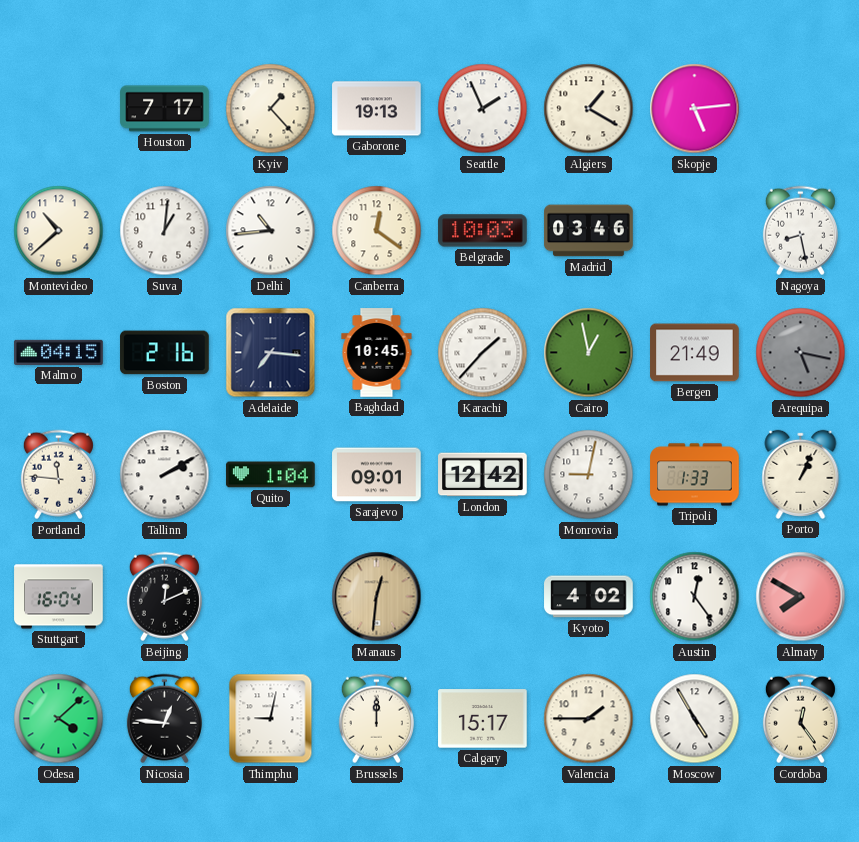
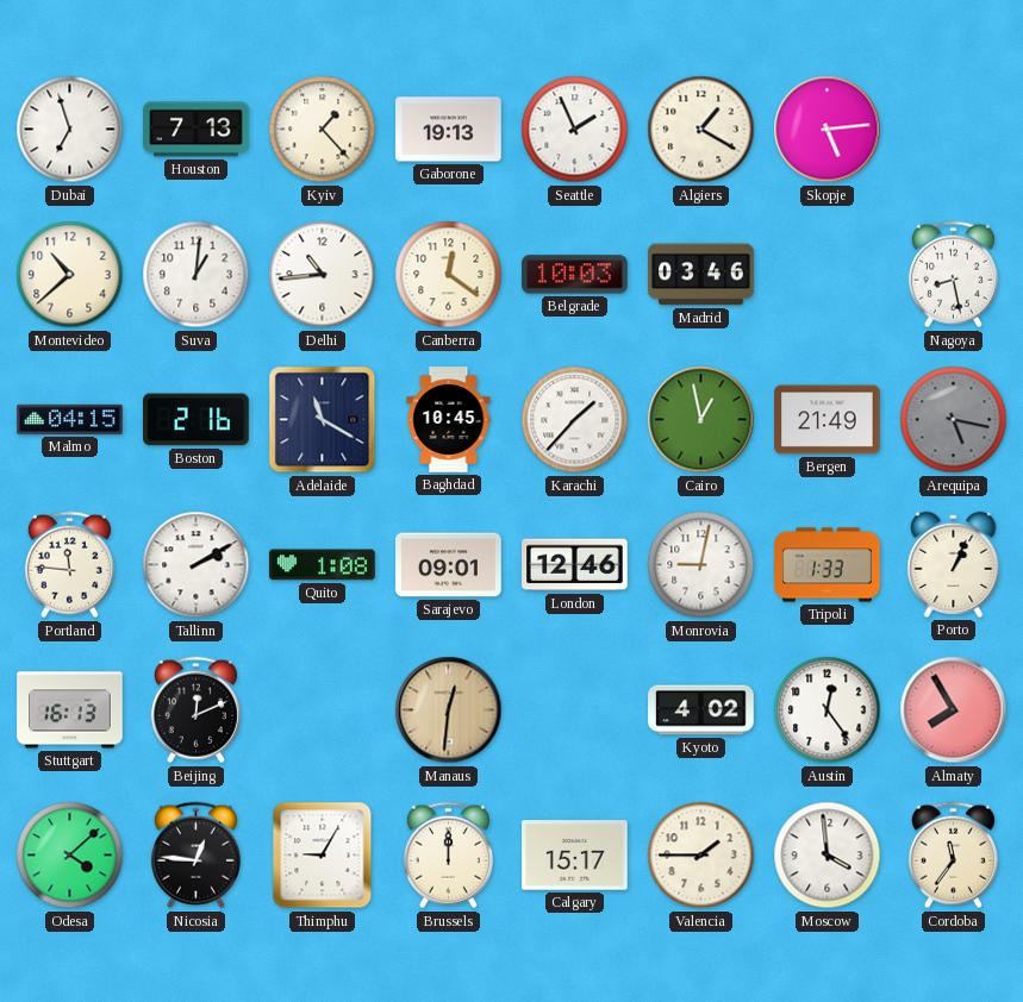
Dubai: none -> 6:57 (70, 130)
Houston: 7:17 -> 7:13 (197, 130)
Adelaide: 7:16 -> 11:20 (323, 420)
Quito: 1:04 -> 1:08 (323, 565)
London: 12:42 -> 12:46 (575, 565)
Stuttgart: 16:04 -> 16:13 (70, 710)
Almaty: 7:50 -> 7:55 (954, 710)
Thimphu: 9:02 -> 9:05 (323, 856)
Moscow: 4:55 -> 3:59 (828, 856)
Cordoba: 12:24 -> 11:36 (953, 856)
